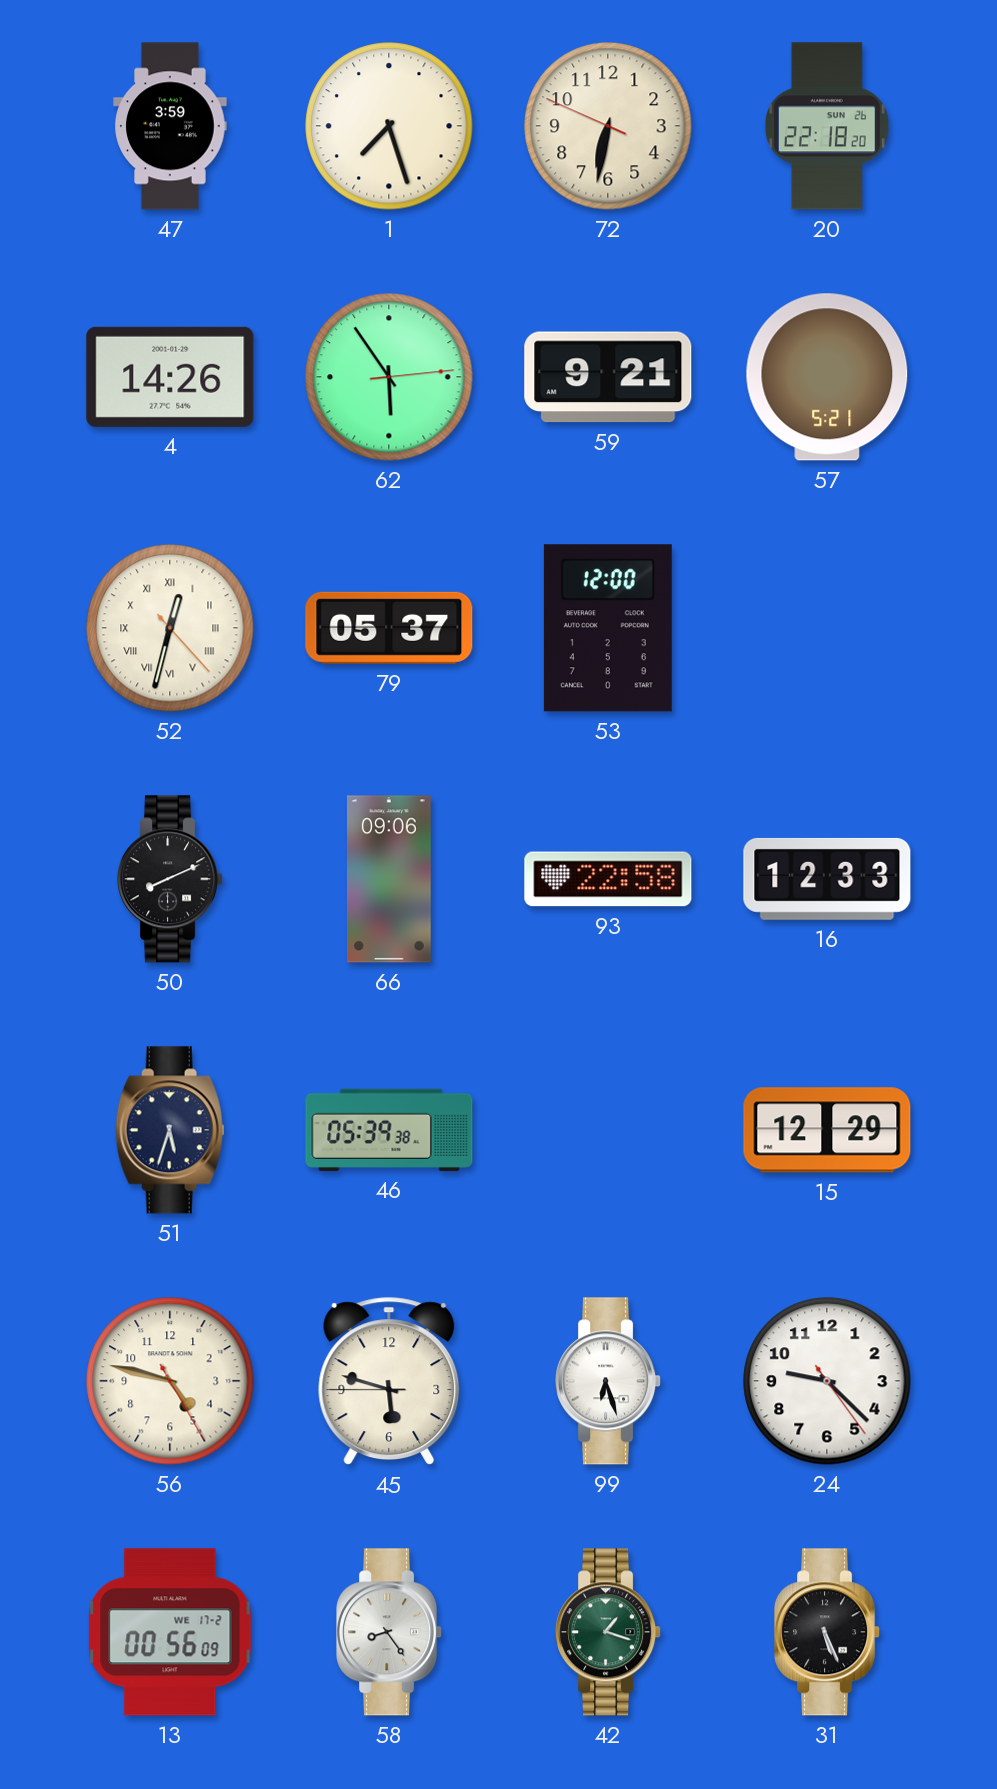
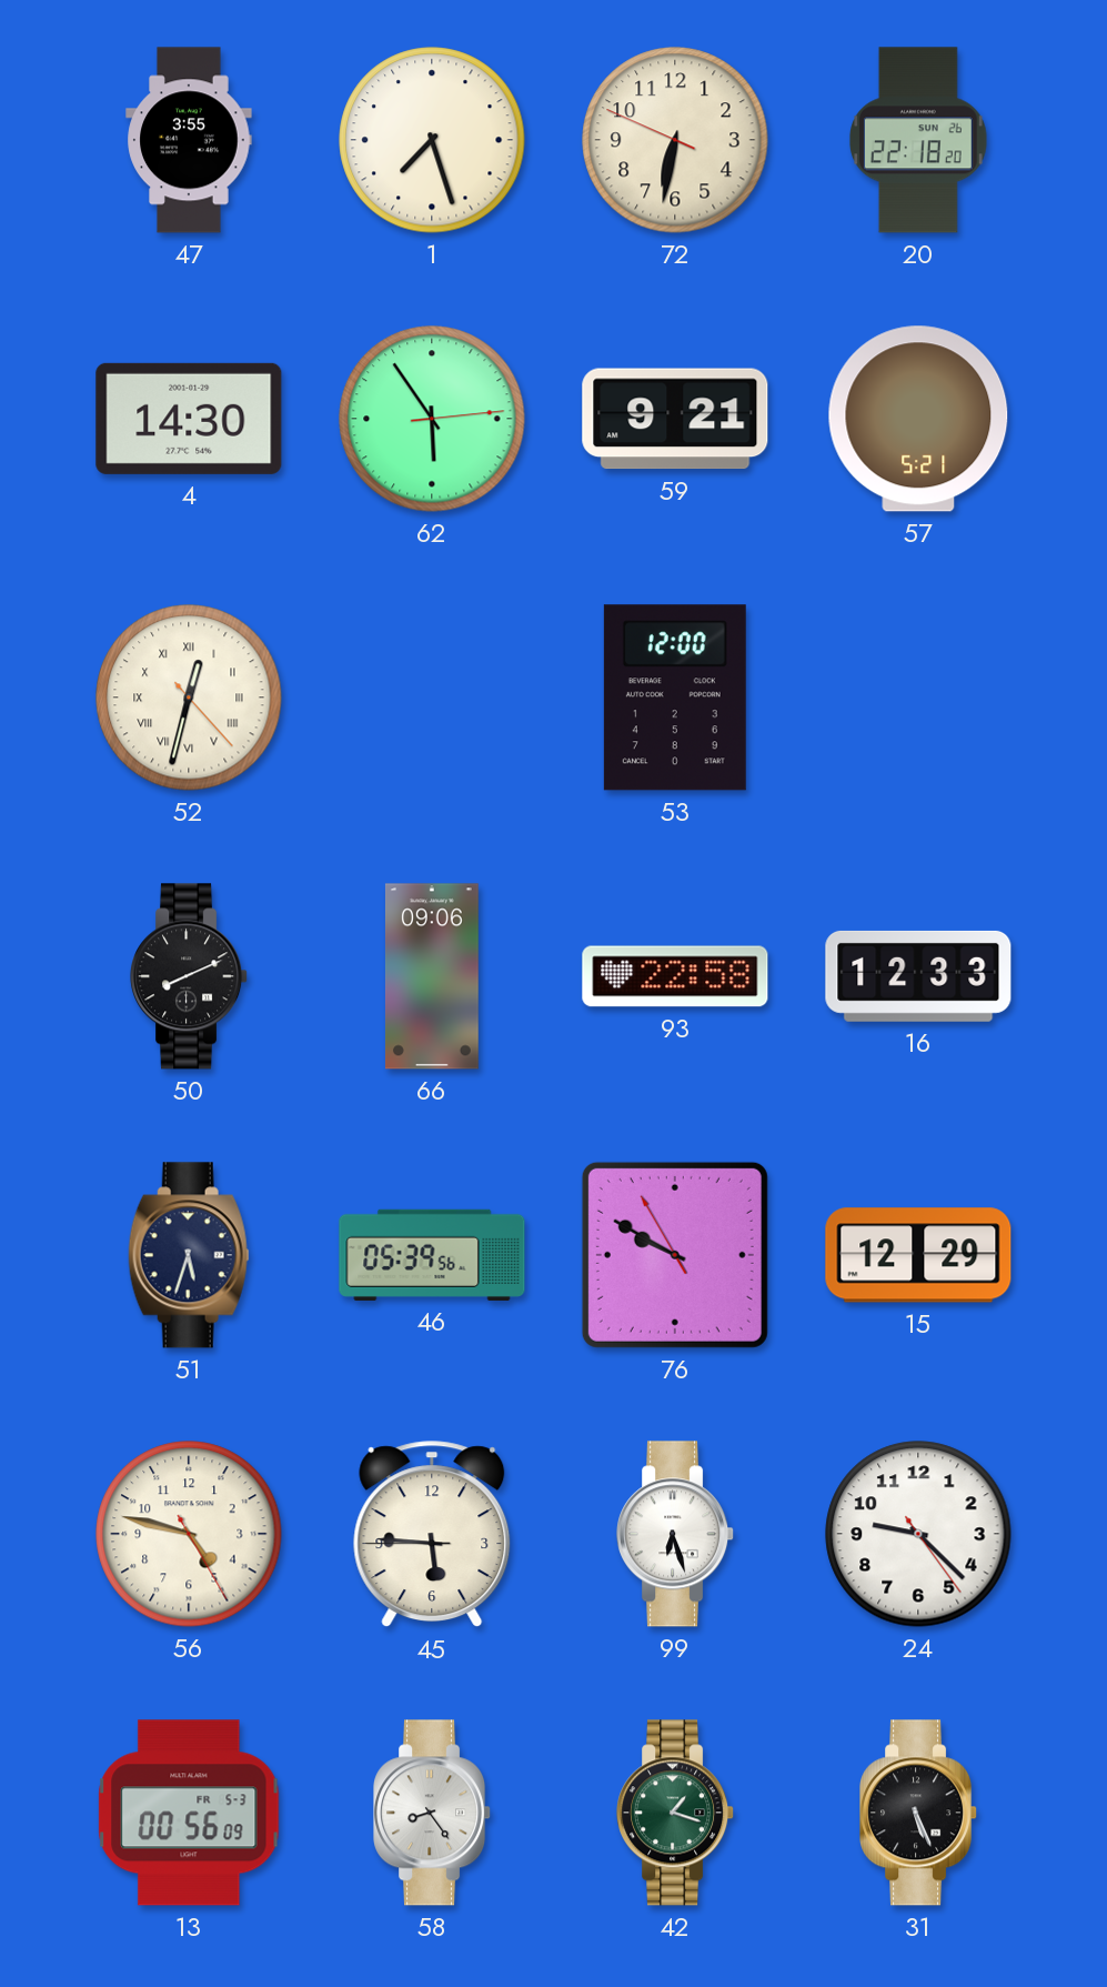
47: 3:59 -> 3:55 (189, 140)
4: 14:26 -> 14:30 (189, 419)
79: 05:37 -> none (389, 628)
46: 05:39:38 -> 05:39:56 (432, 1255)
76: none -> 9:49 (675, 1255)
45: 5:47 -> 5:45 (432, 1535)
13 date: WE 17-2 -> FR 5-3 (189, 1813)
